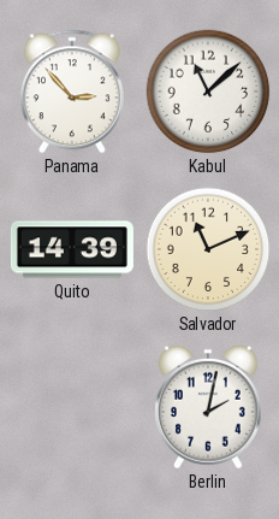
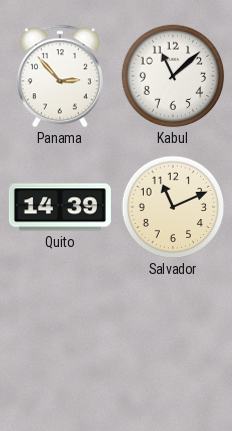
Berlin: 2:02 -> none (209, 407)
